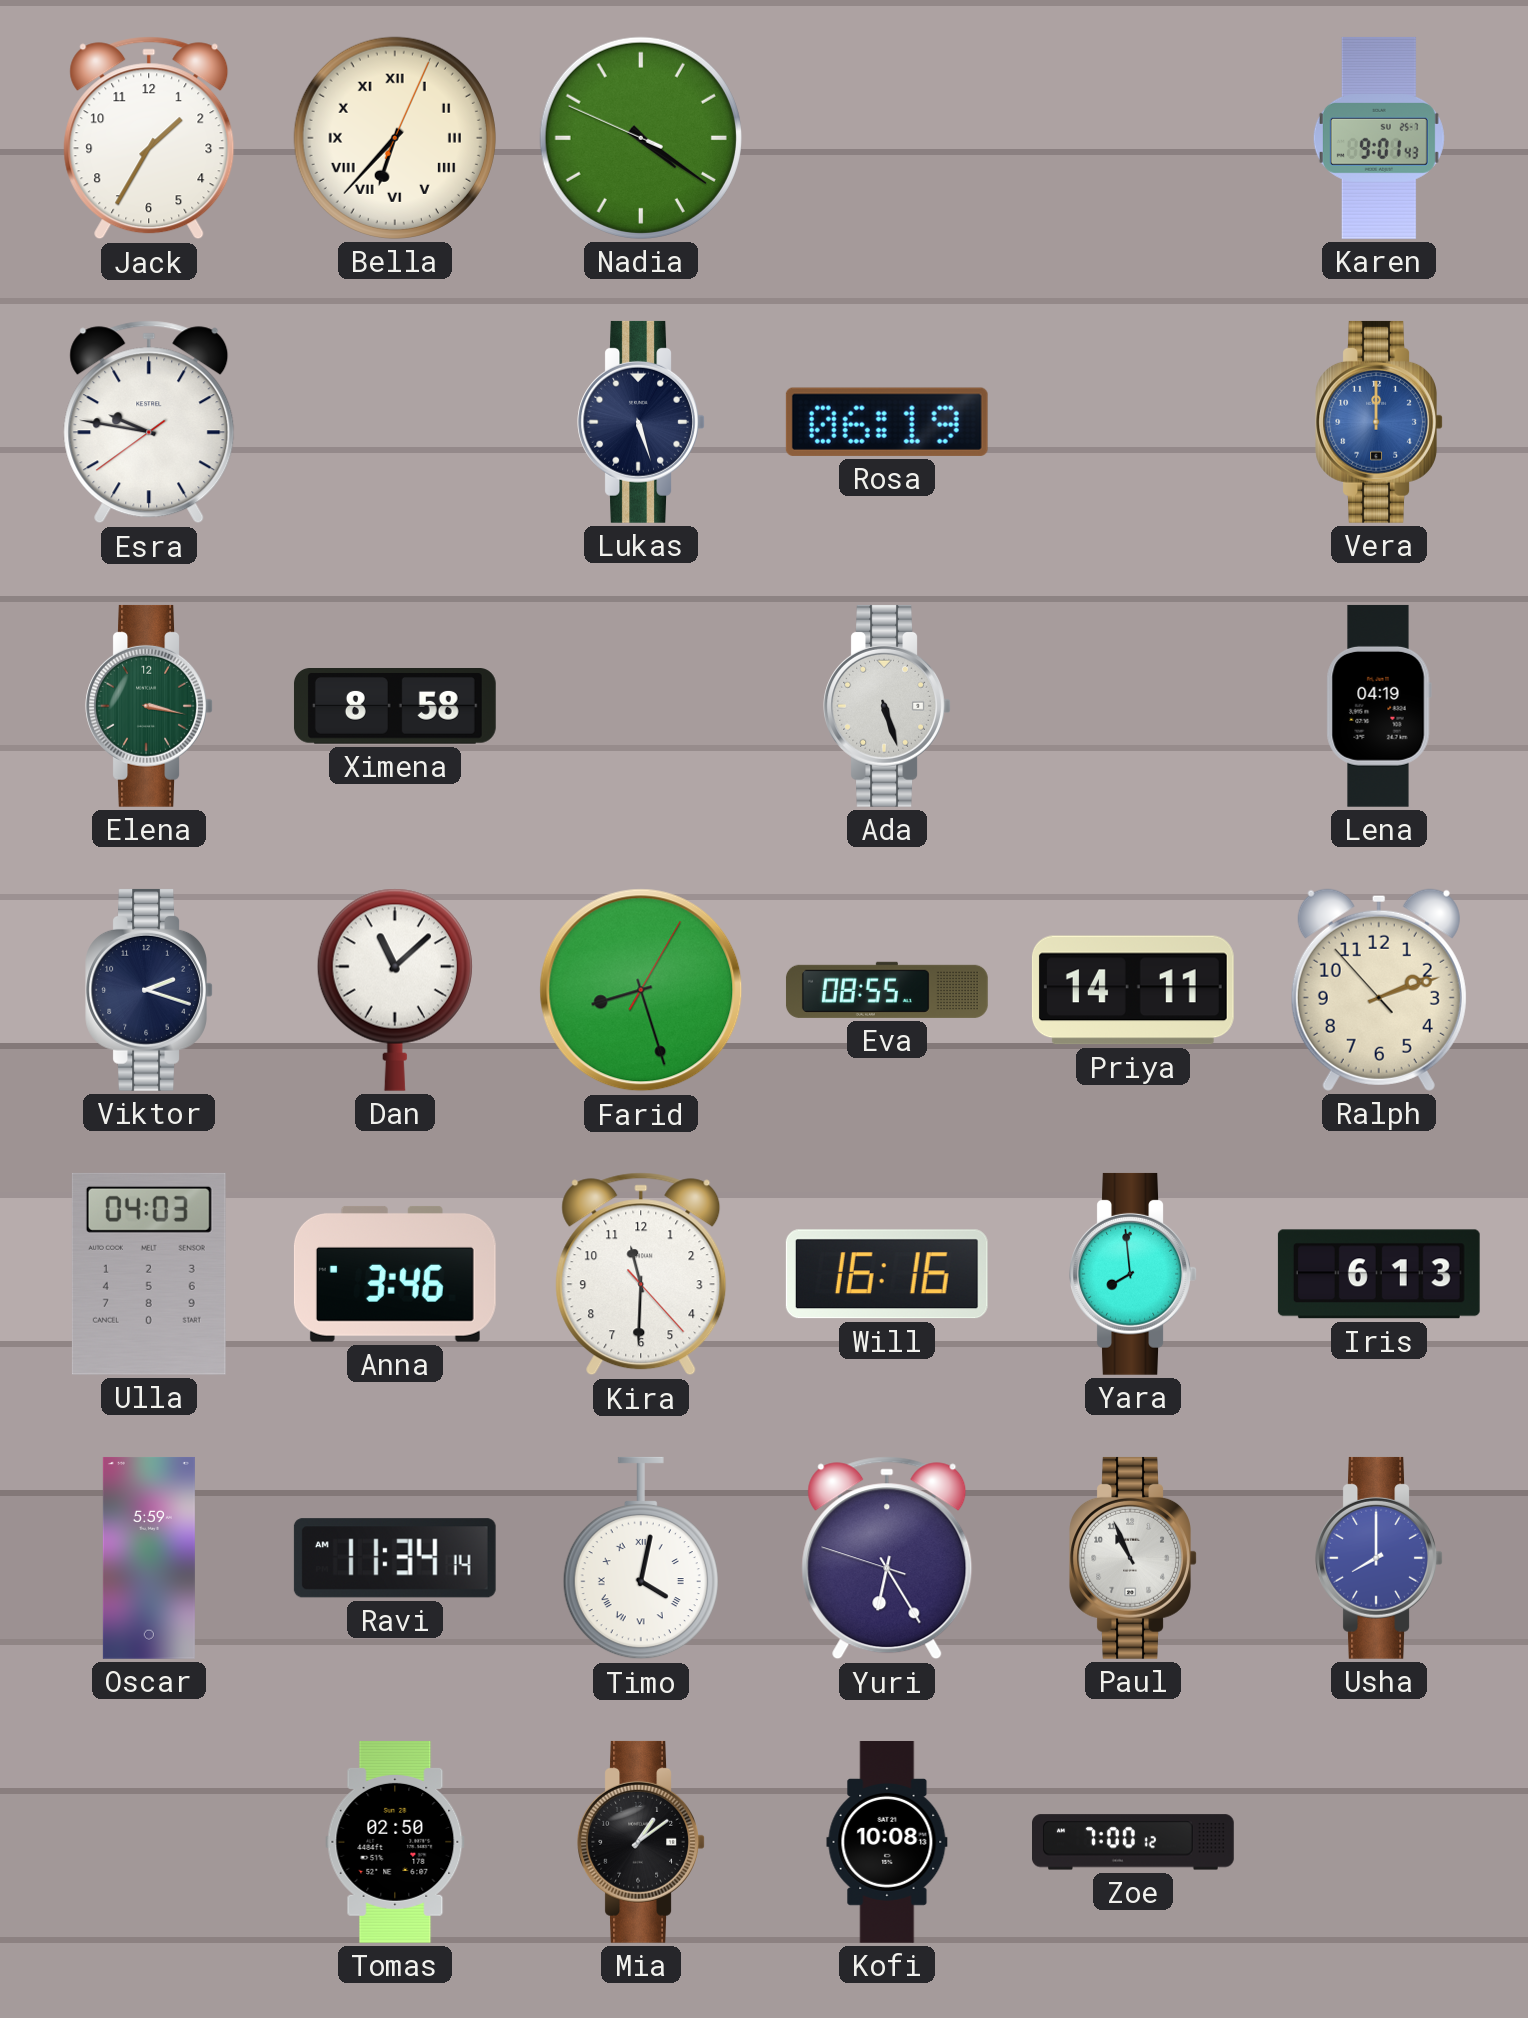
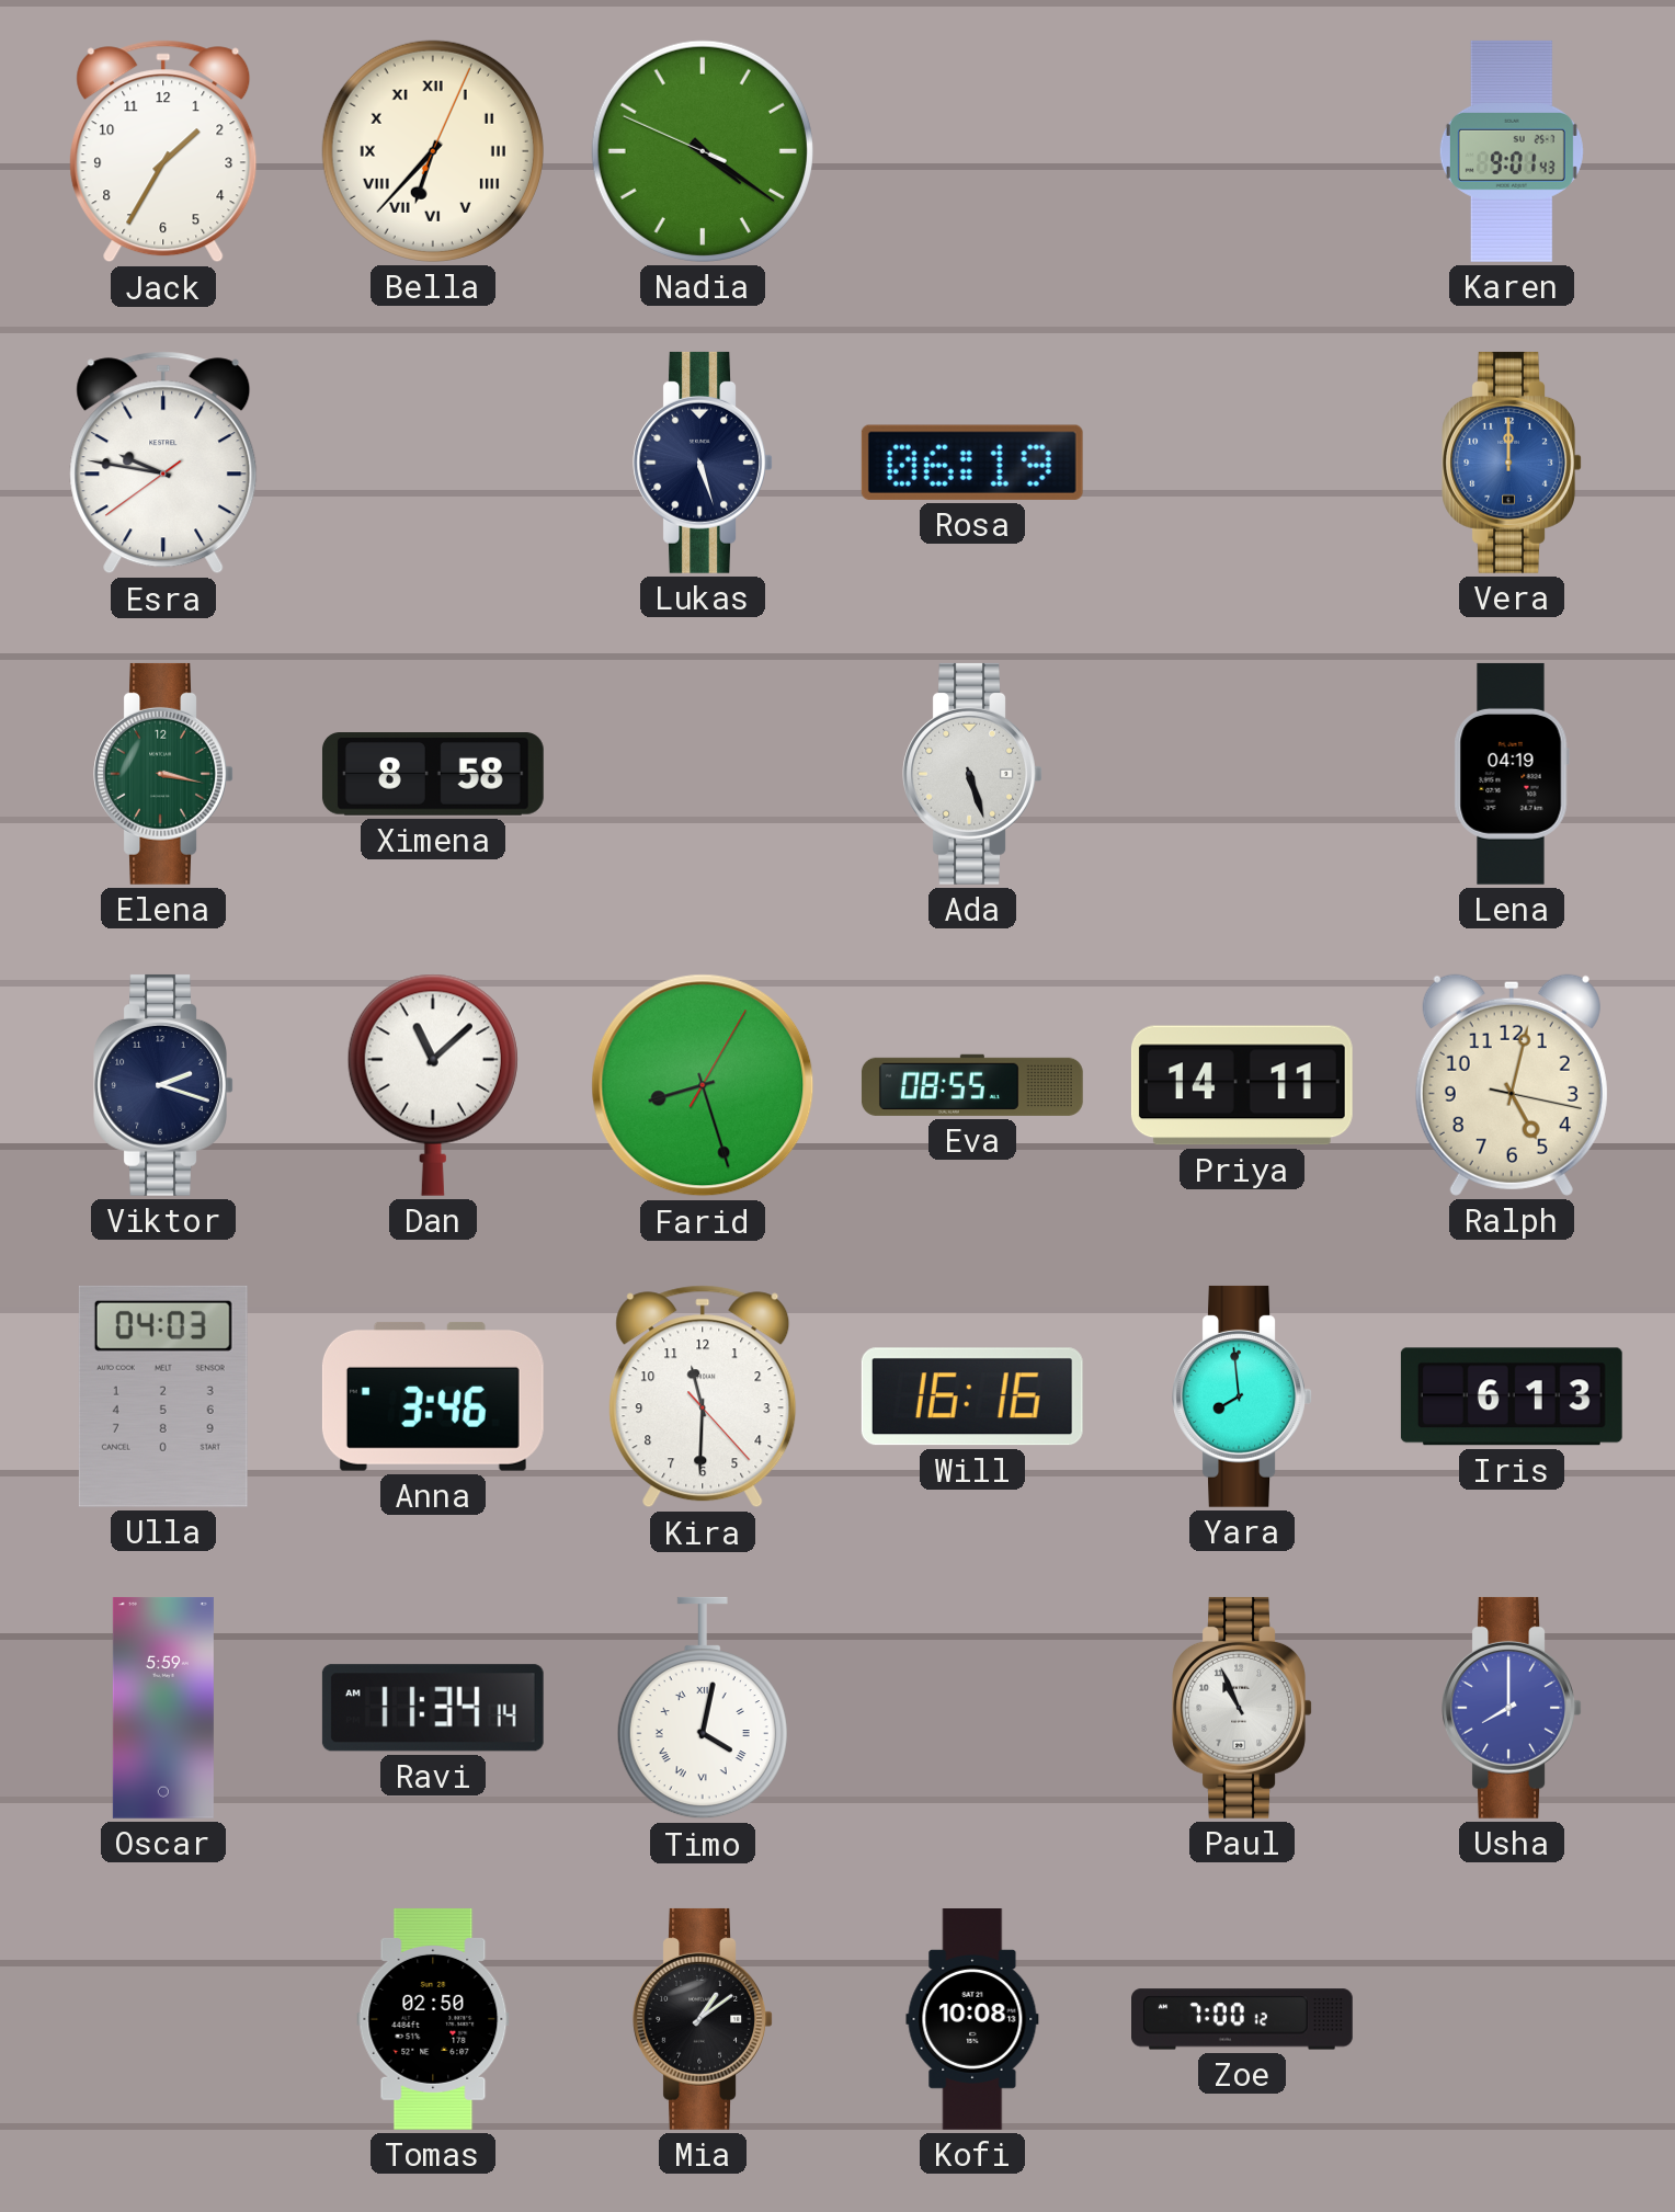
Ralph: 2:11 -> 5:02 (1512, 1085)
Yuri: 6:24 -> none (887, 1558)
